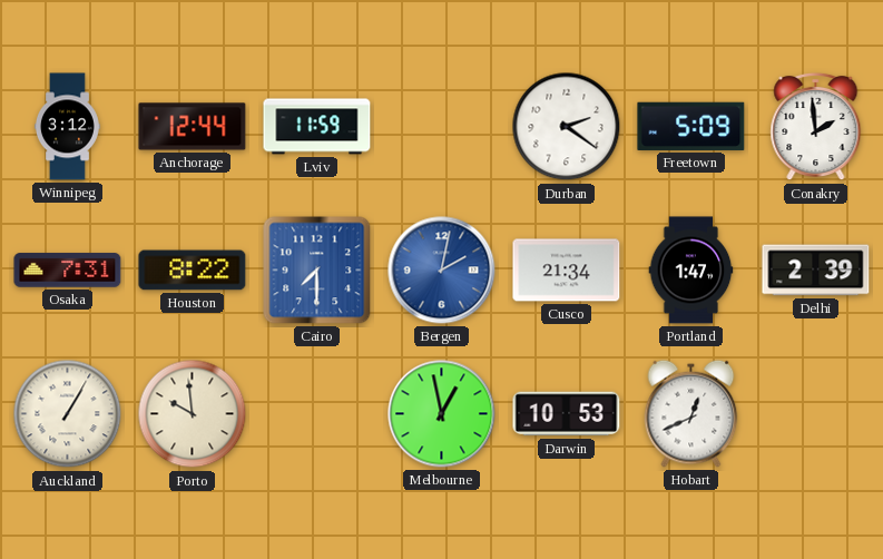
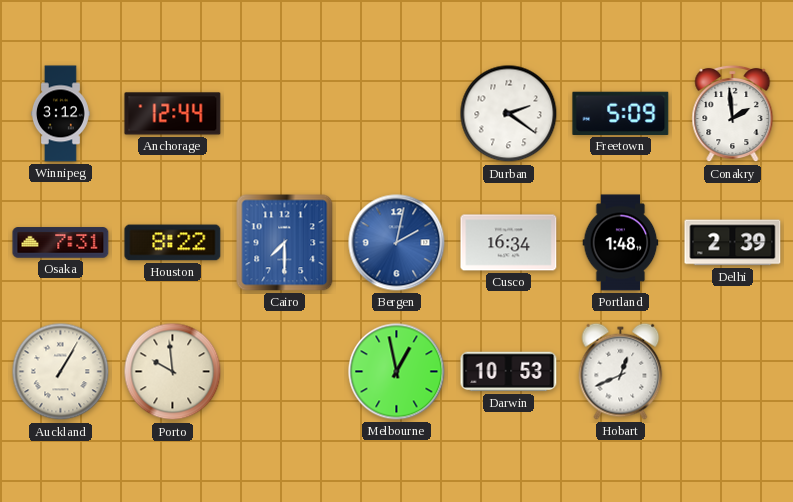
Lviv: 11:59 -> none (317, 127)
Cusco: 21:34 -> 16:34 (509, 243)
Portland: 1:47 -> 1:48 (621, 243)
